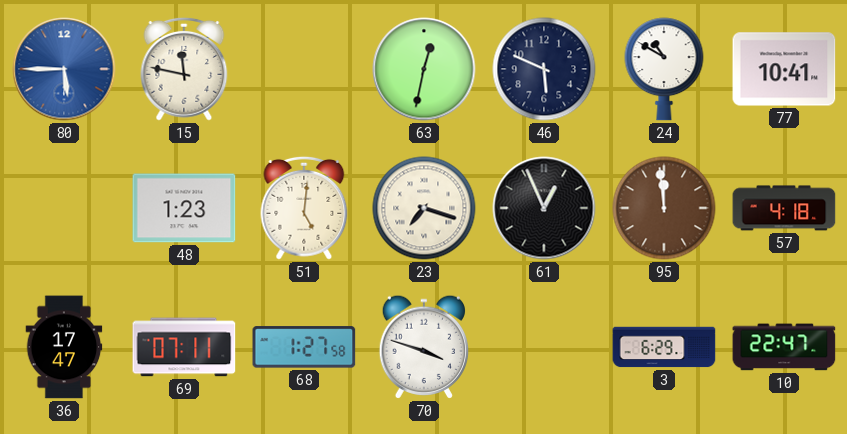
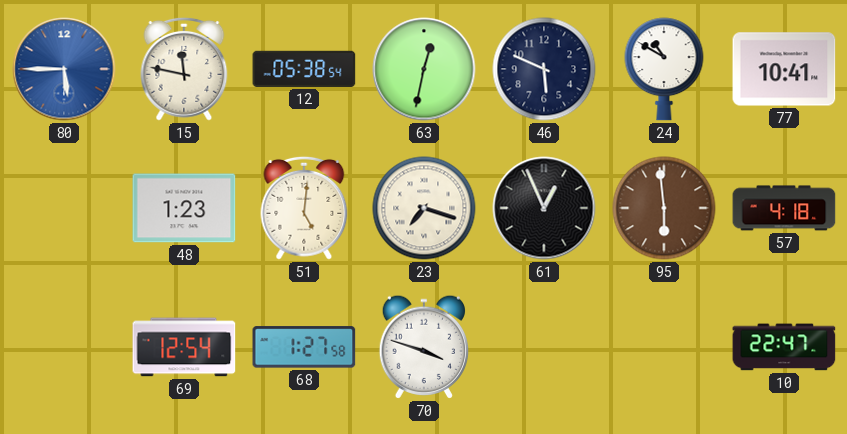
12: none -> 05:38 (304, 69)
95: 11:59 -> 5:59 (664, 208)
36: 17:47 -> none (64, 347)
69: 07:11 -> 12:54 (184, 347)
3: 6:29 -> none (664, 347)
